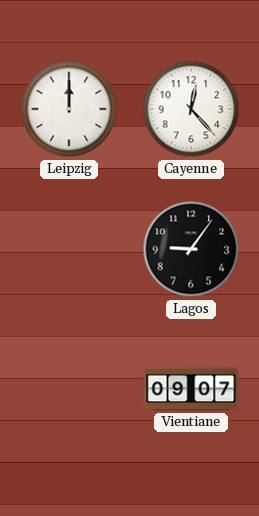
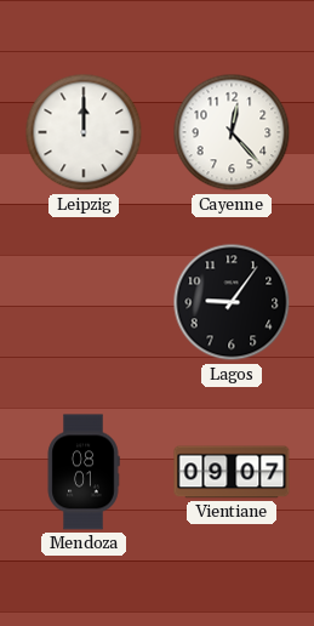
Mendoza: none -> 08:01 (84, 472)
